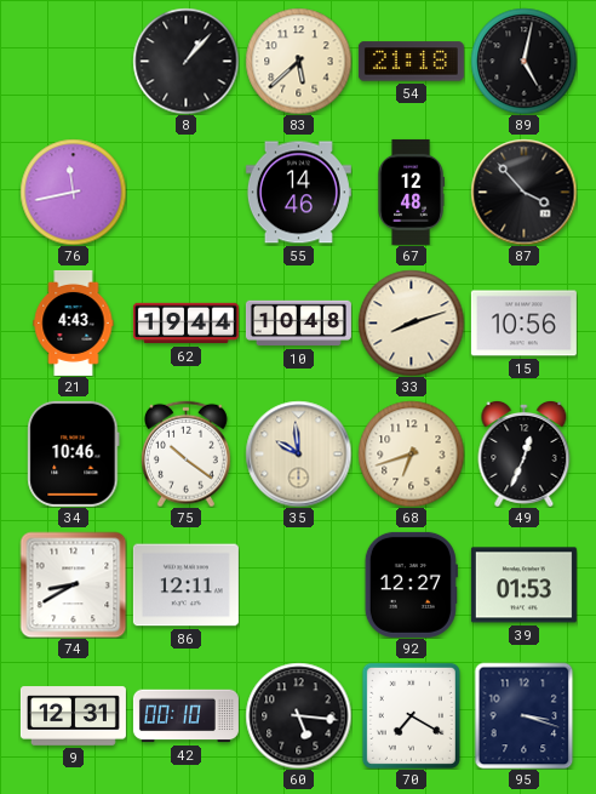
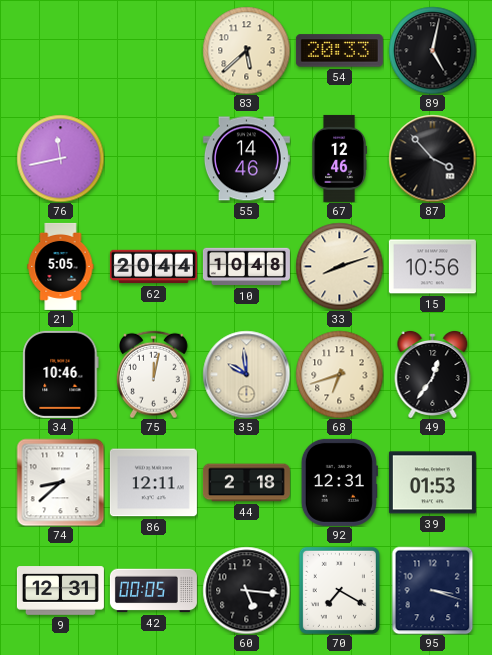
8: 1:07 -> none (185, 61)
54: 21:18 -> 20:33 (339, 51)
67: 12:48 -> 12:46 (339, 158)
21: 4:43 -> 5:05 (61, 266)
62: 19:44 -> 20:44 (153, 267)
75: 10:21 -> 12:02 (153, 374)
49: 12:34 -> 12:36 (433, 374)
74: 8:40 -> 8:38 (60, 482)
44: none -> 2:18 (246, 483)
92: 12:27 -> 12:31 (339, 482)
42: 00:10 -> 00:05 (153, 591)
